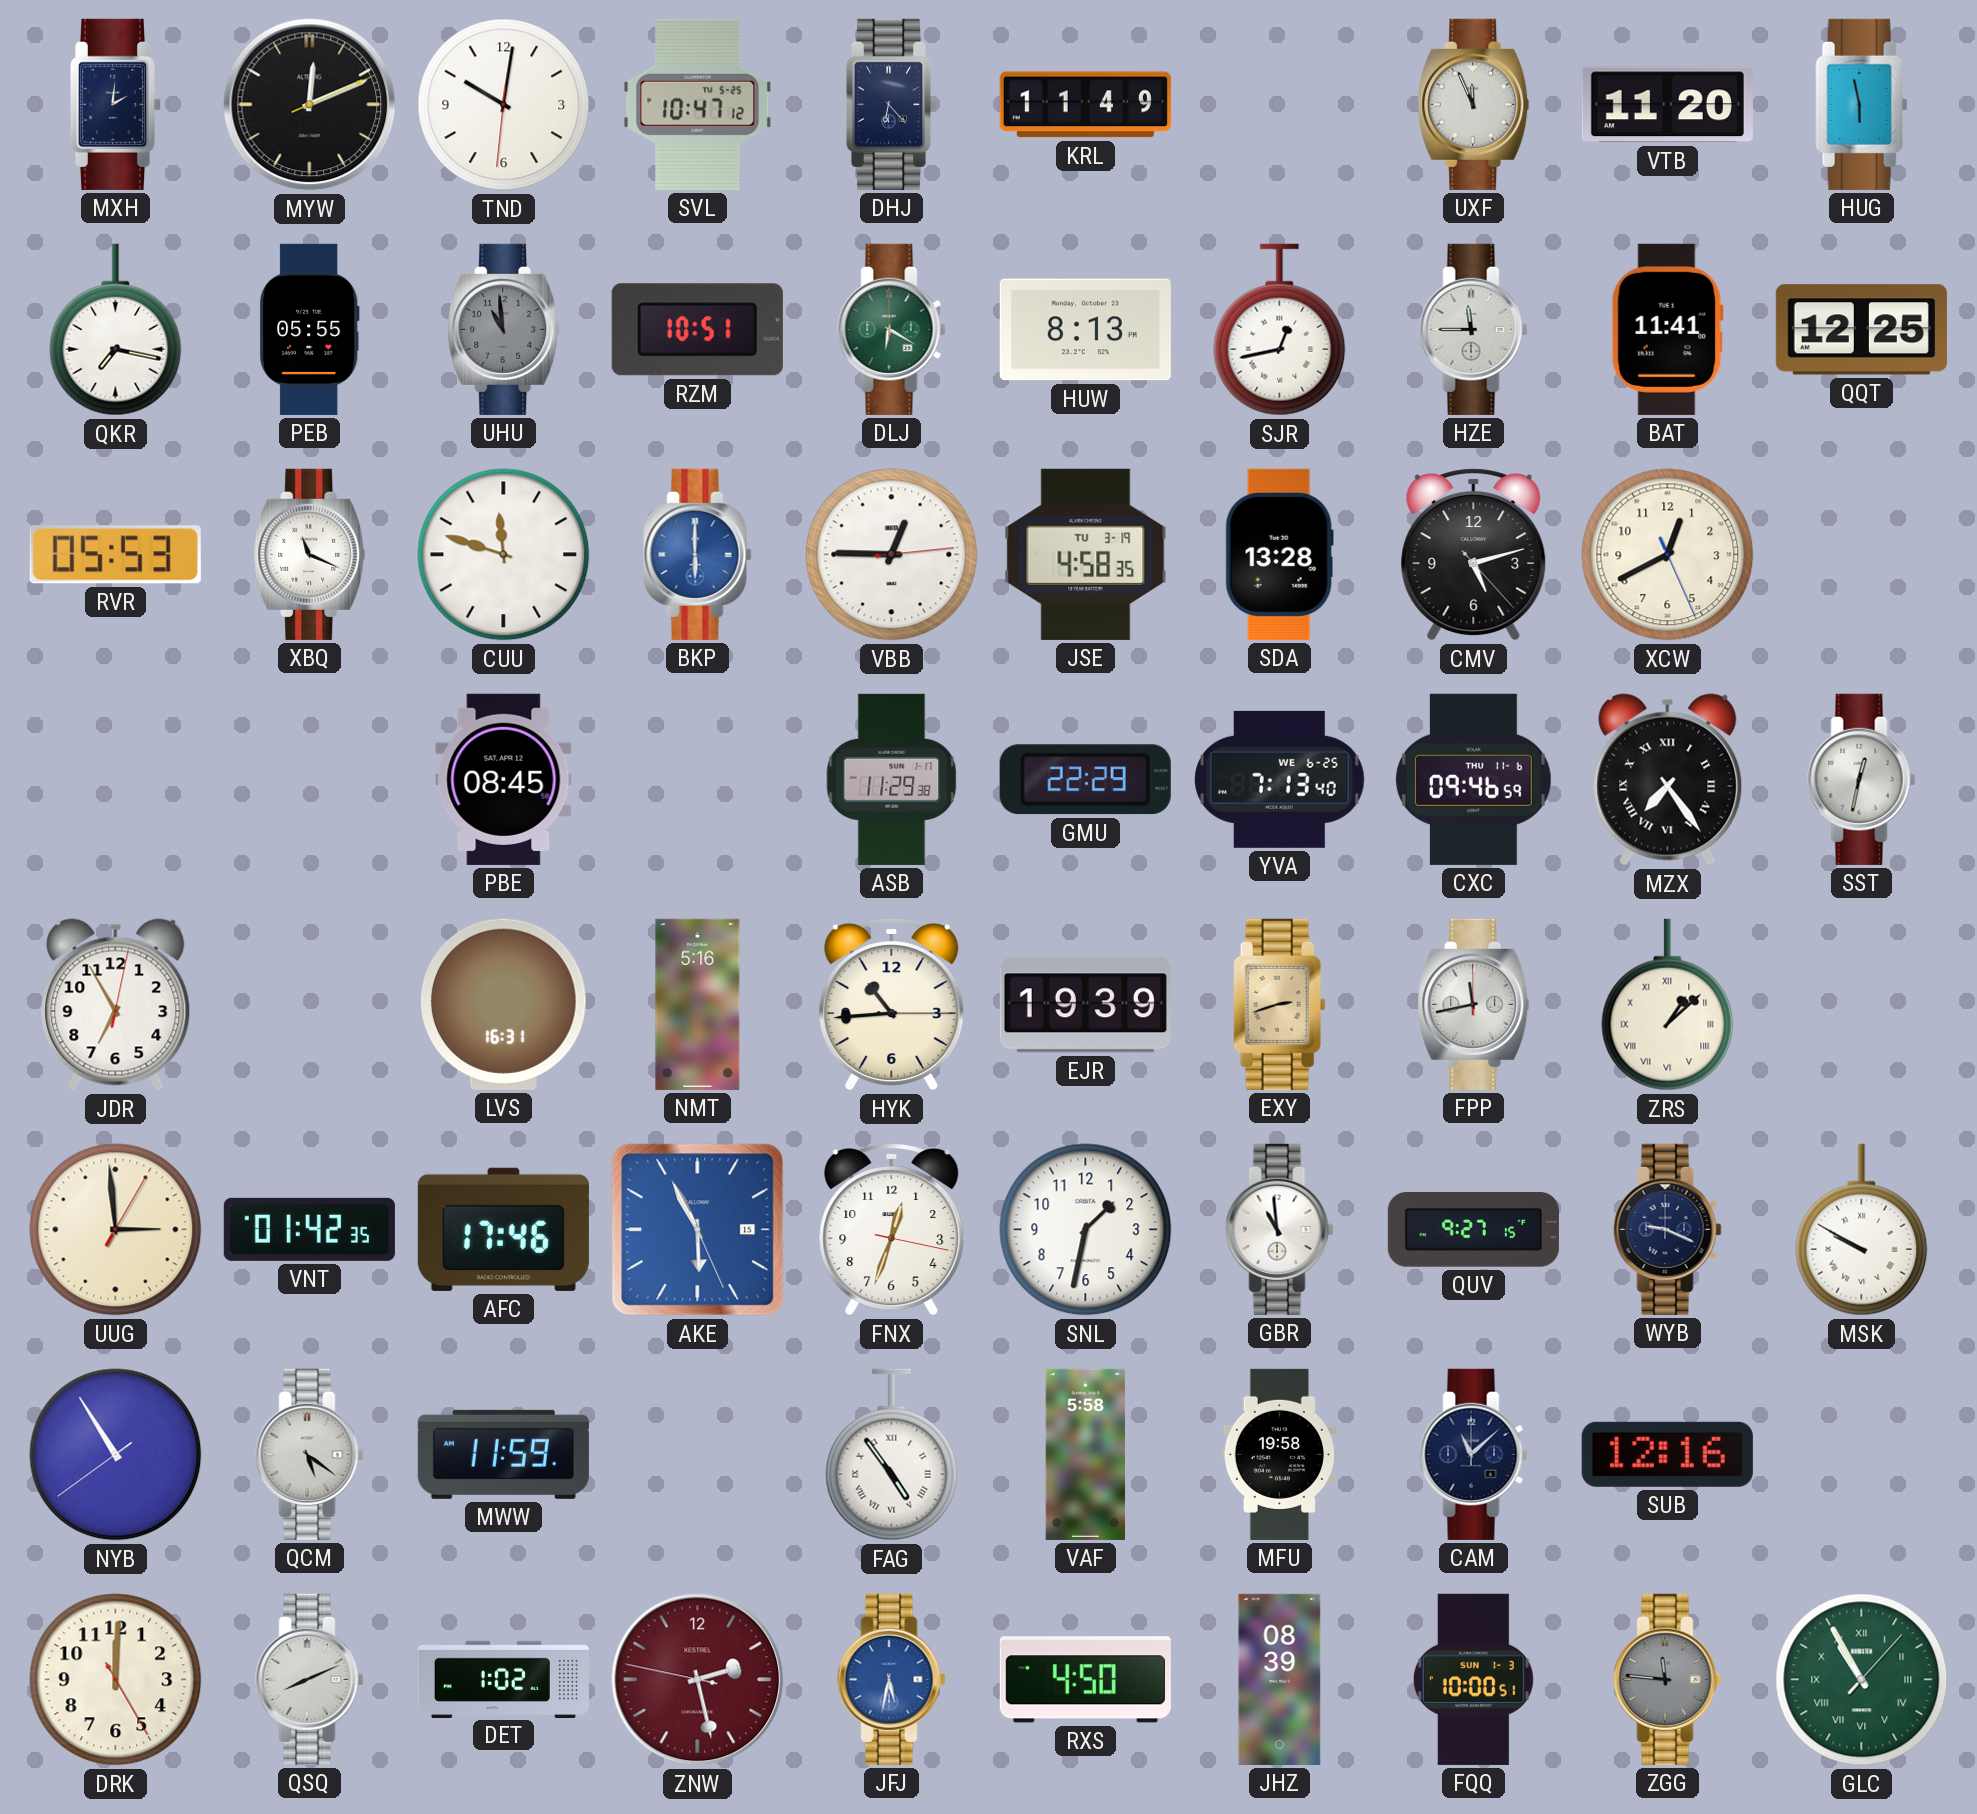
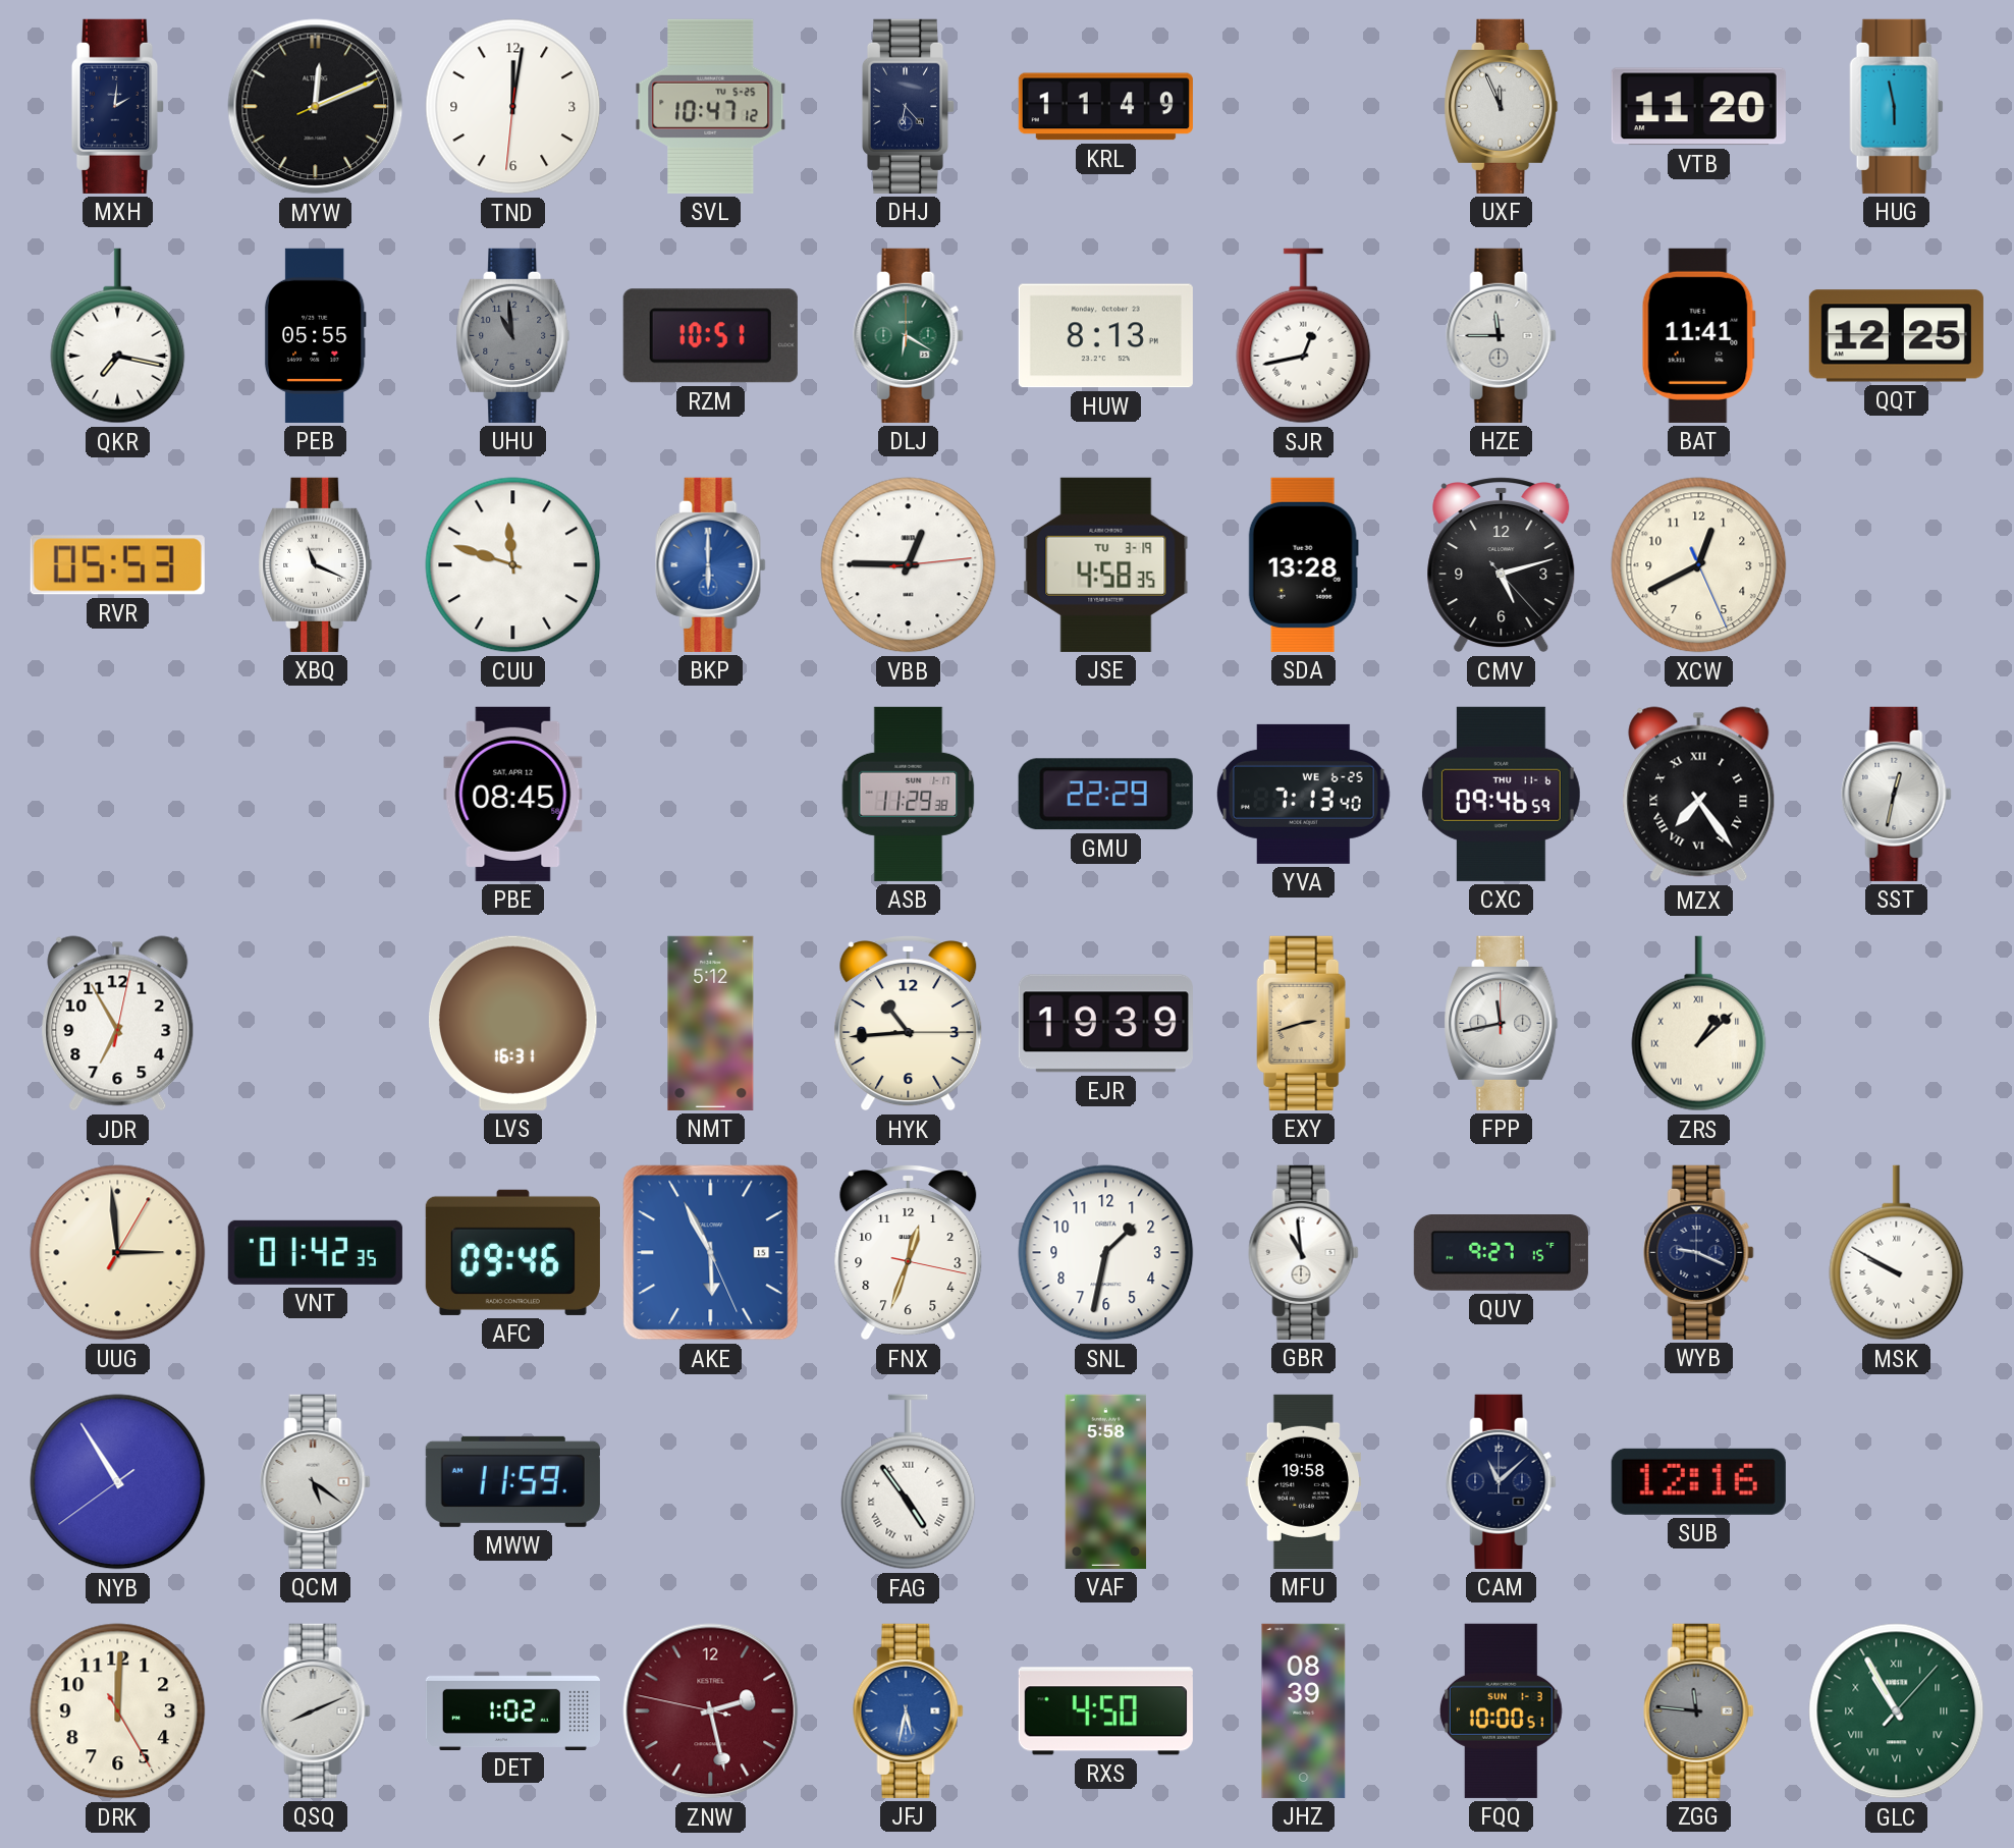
TND: 10:01 -> 12:01 (513, 107)
NMT: 5:16 -> 5:12 (711, 1023)
AFC: 17:46 -> 09:46 (512, 1252)
